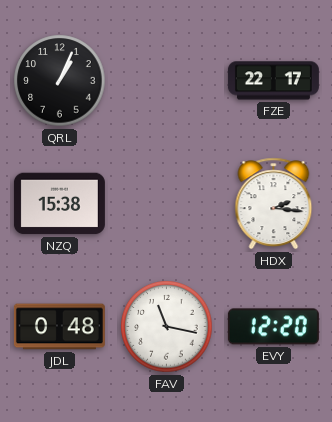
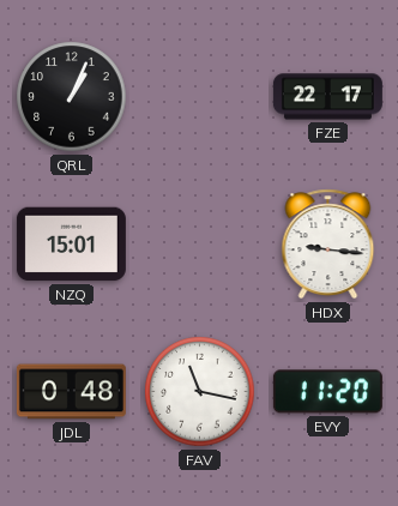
NZQ: 15:38 -> 15:01 (71, 245)
HDX: 2:16 -> 9:16 (328, 245)
EVY: 12:20 -> 11:20 (327, 392)
